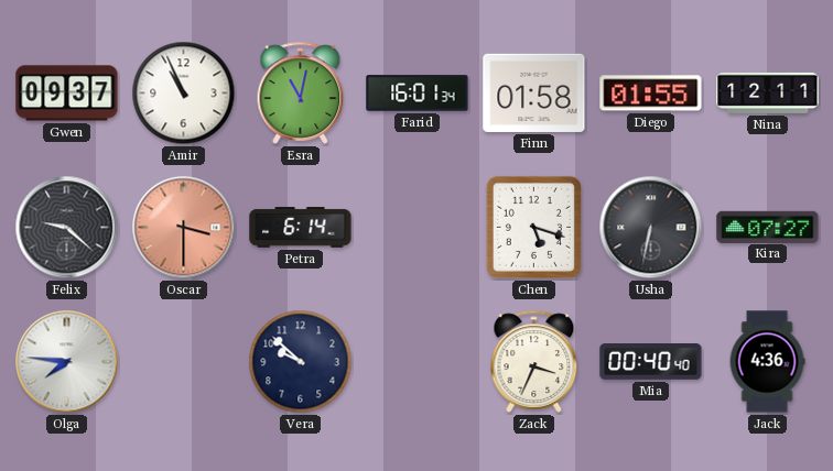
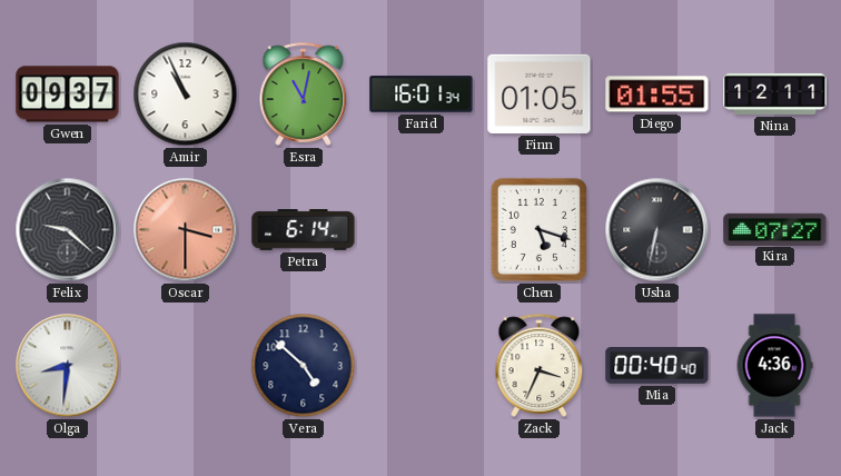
Finn: 01:58 -> 01:05 (540, 93)
Olga: 7:46 -> 8:31 (68, 366)
Vera: 9:52 -> 4:52 (304, 366)
